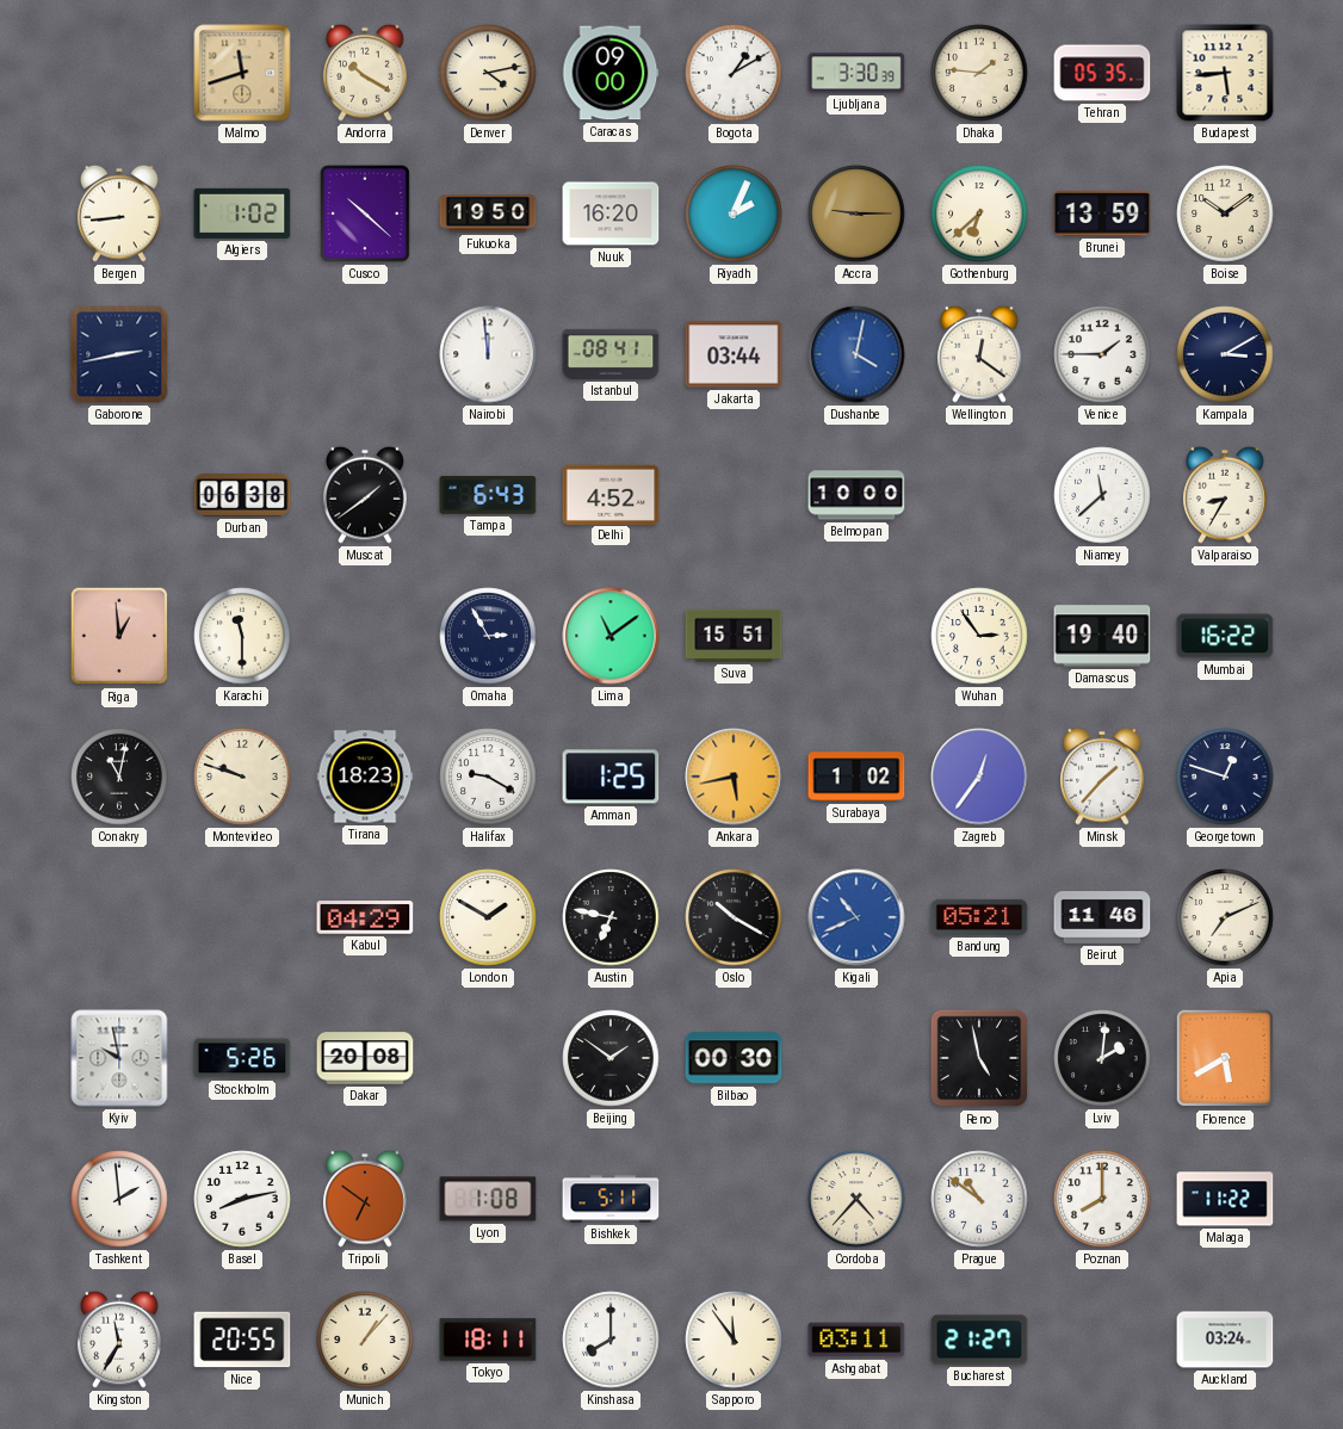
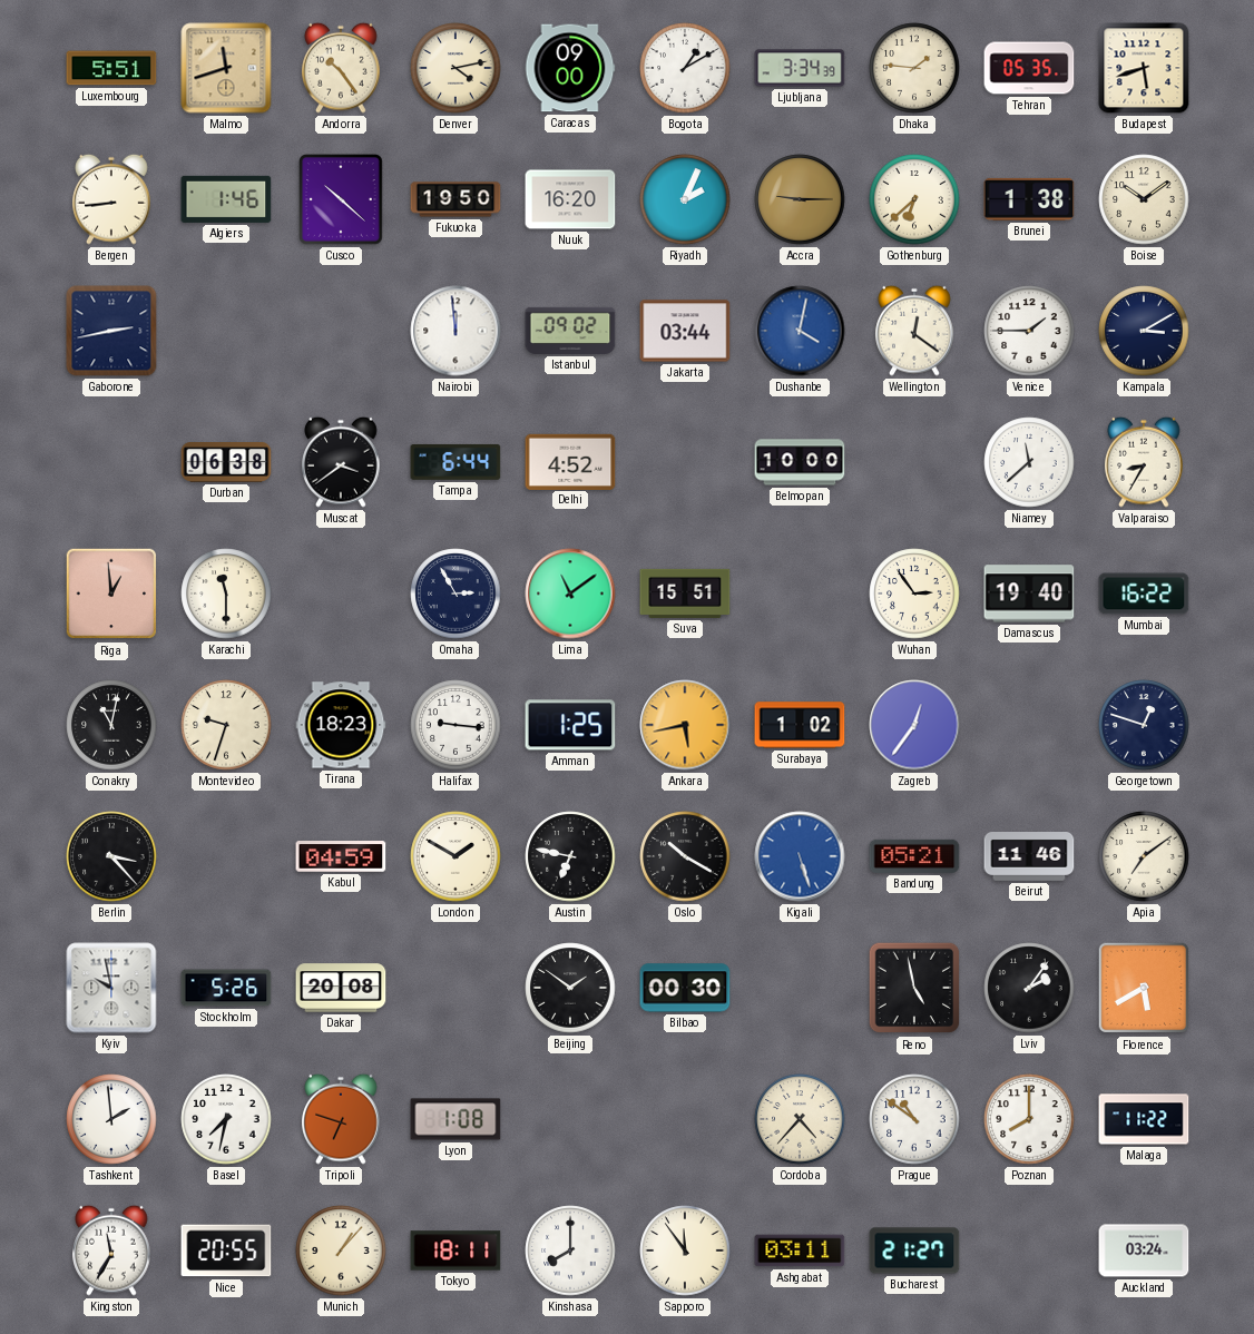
Luxembourg: none -> 5:51 (111, 68)
Andorra: 10:20 -> 10:24 (341, 68)
Ljubljana: 3:30 -> 3:34 (800, 68)
Budapest: 5:44 -> 5:42 (1144, 68)
Algiers: 1:02 -> 1:46 (226, 199)
Brunei: 13:59 -> 1:38 (1029, 199)
Istanbul: 08:41 -> 09:02 (570, 331)
Muscat: 1:39 -> 3:39 (341, 462)
Tampa: 6:43 -> 6:44 (455, 462)
Montevideo: 9:48 -> 9:33 (226, 725)
Halifax: 9:20 -> 9:16 (455, 725)
Minsk: 1:37 -> none (1102, 777)
Berlin: none -> 3:23 (111, 856)
Kabul: 04:29 -> 04:59 (341, 856)
Kigali: 10:41 -> 5:27 (800, 856)
Apia: 7:11 -> 7:09 (1144, 856)
Lviv: 2:01 -> 2:06 (1029, 988)
Basel: 8:13 -> 7:32 (226, 1119)
Tripoli: 6:51 -> 6:48 (341, 1119)
Bishkek: 5:11 -> none (611, 1199)
